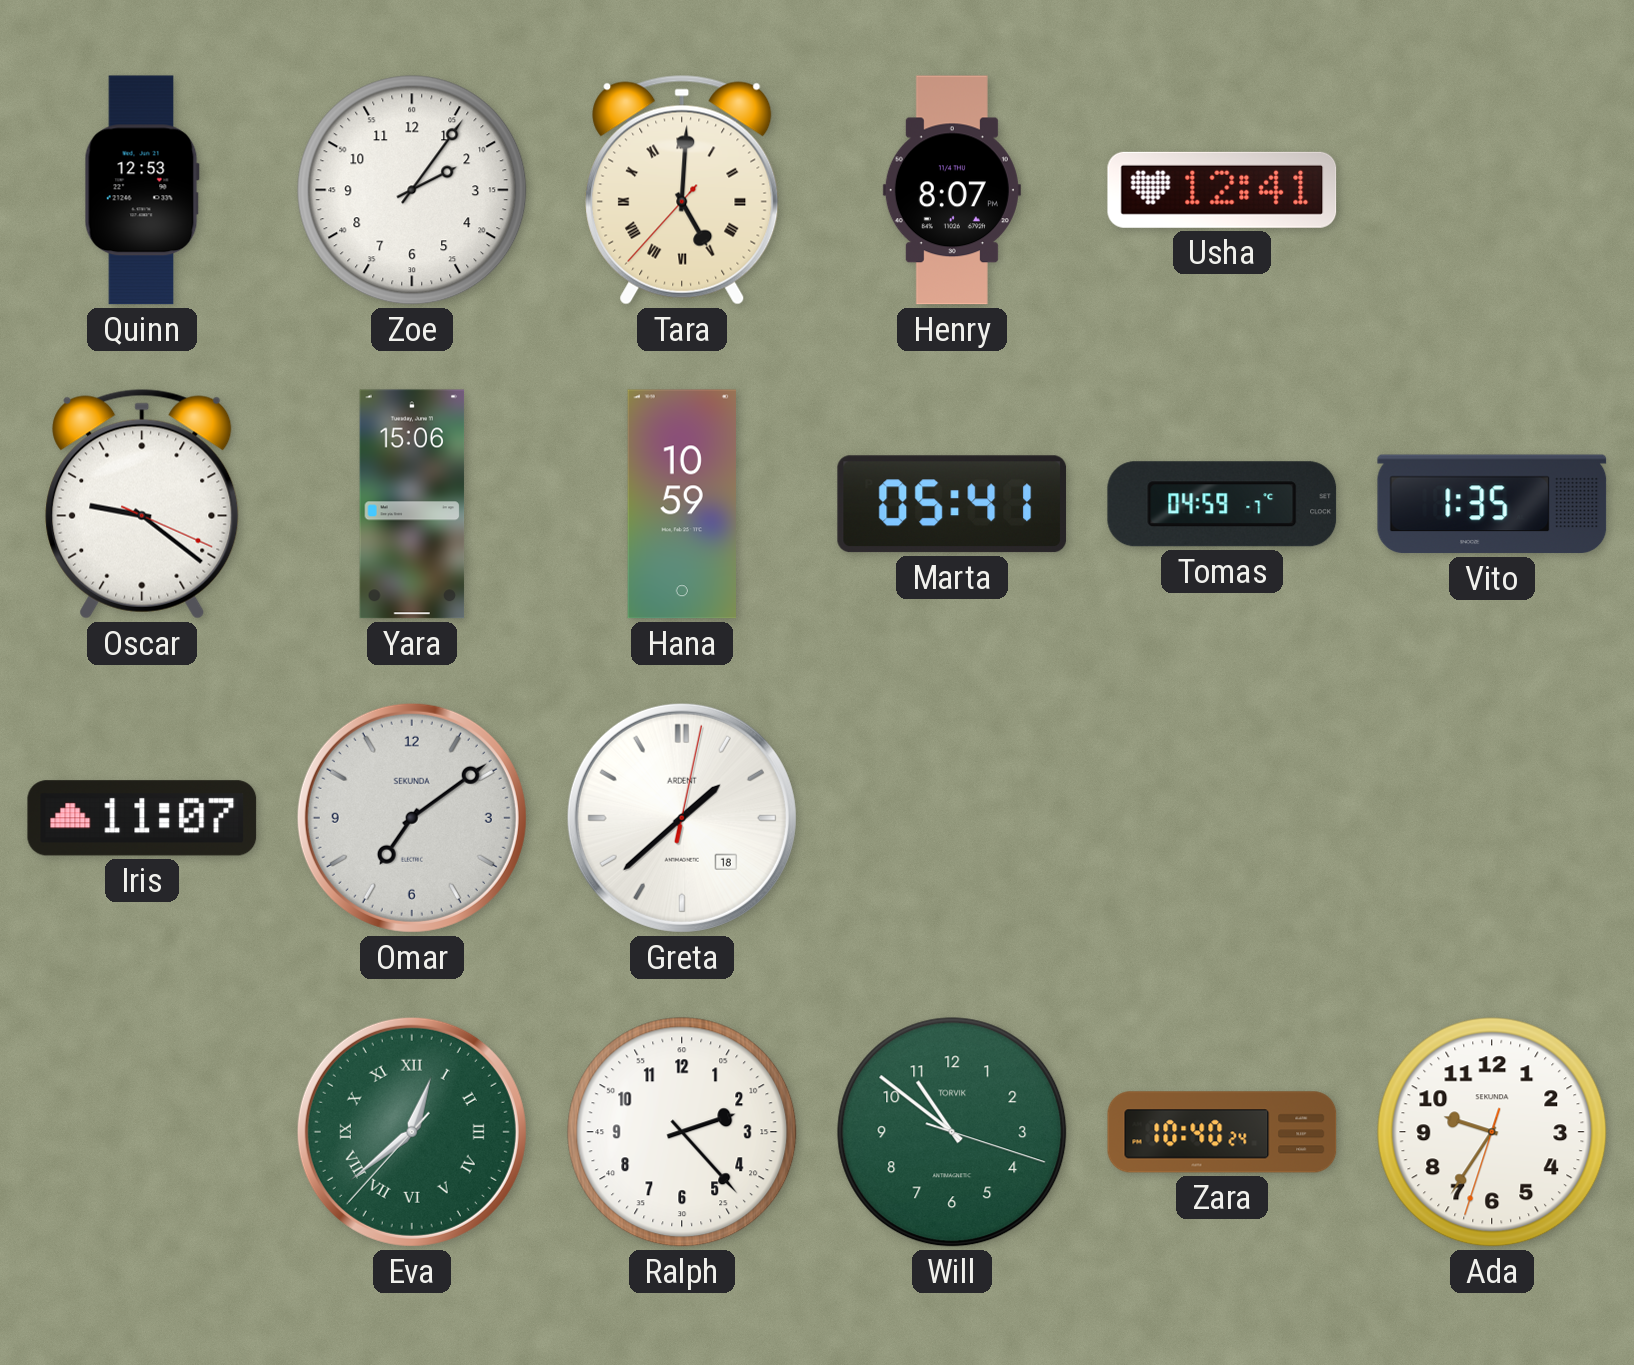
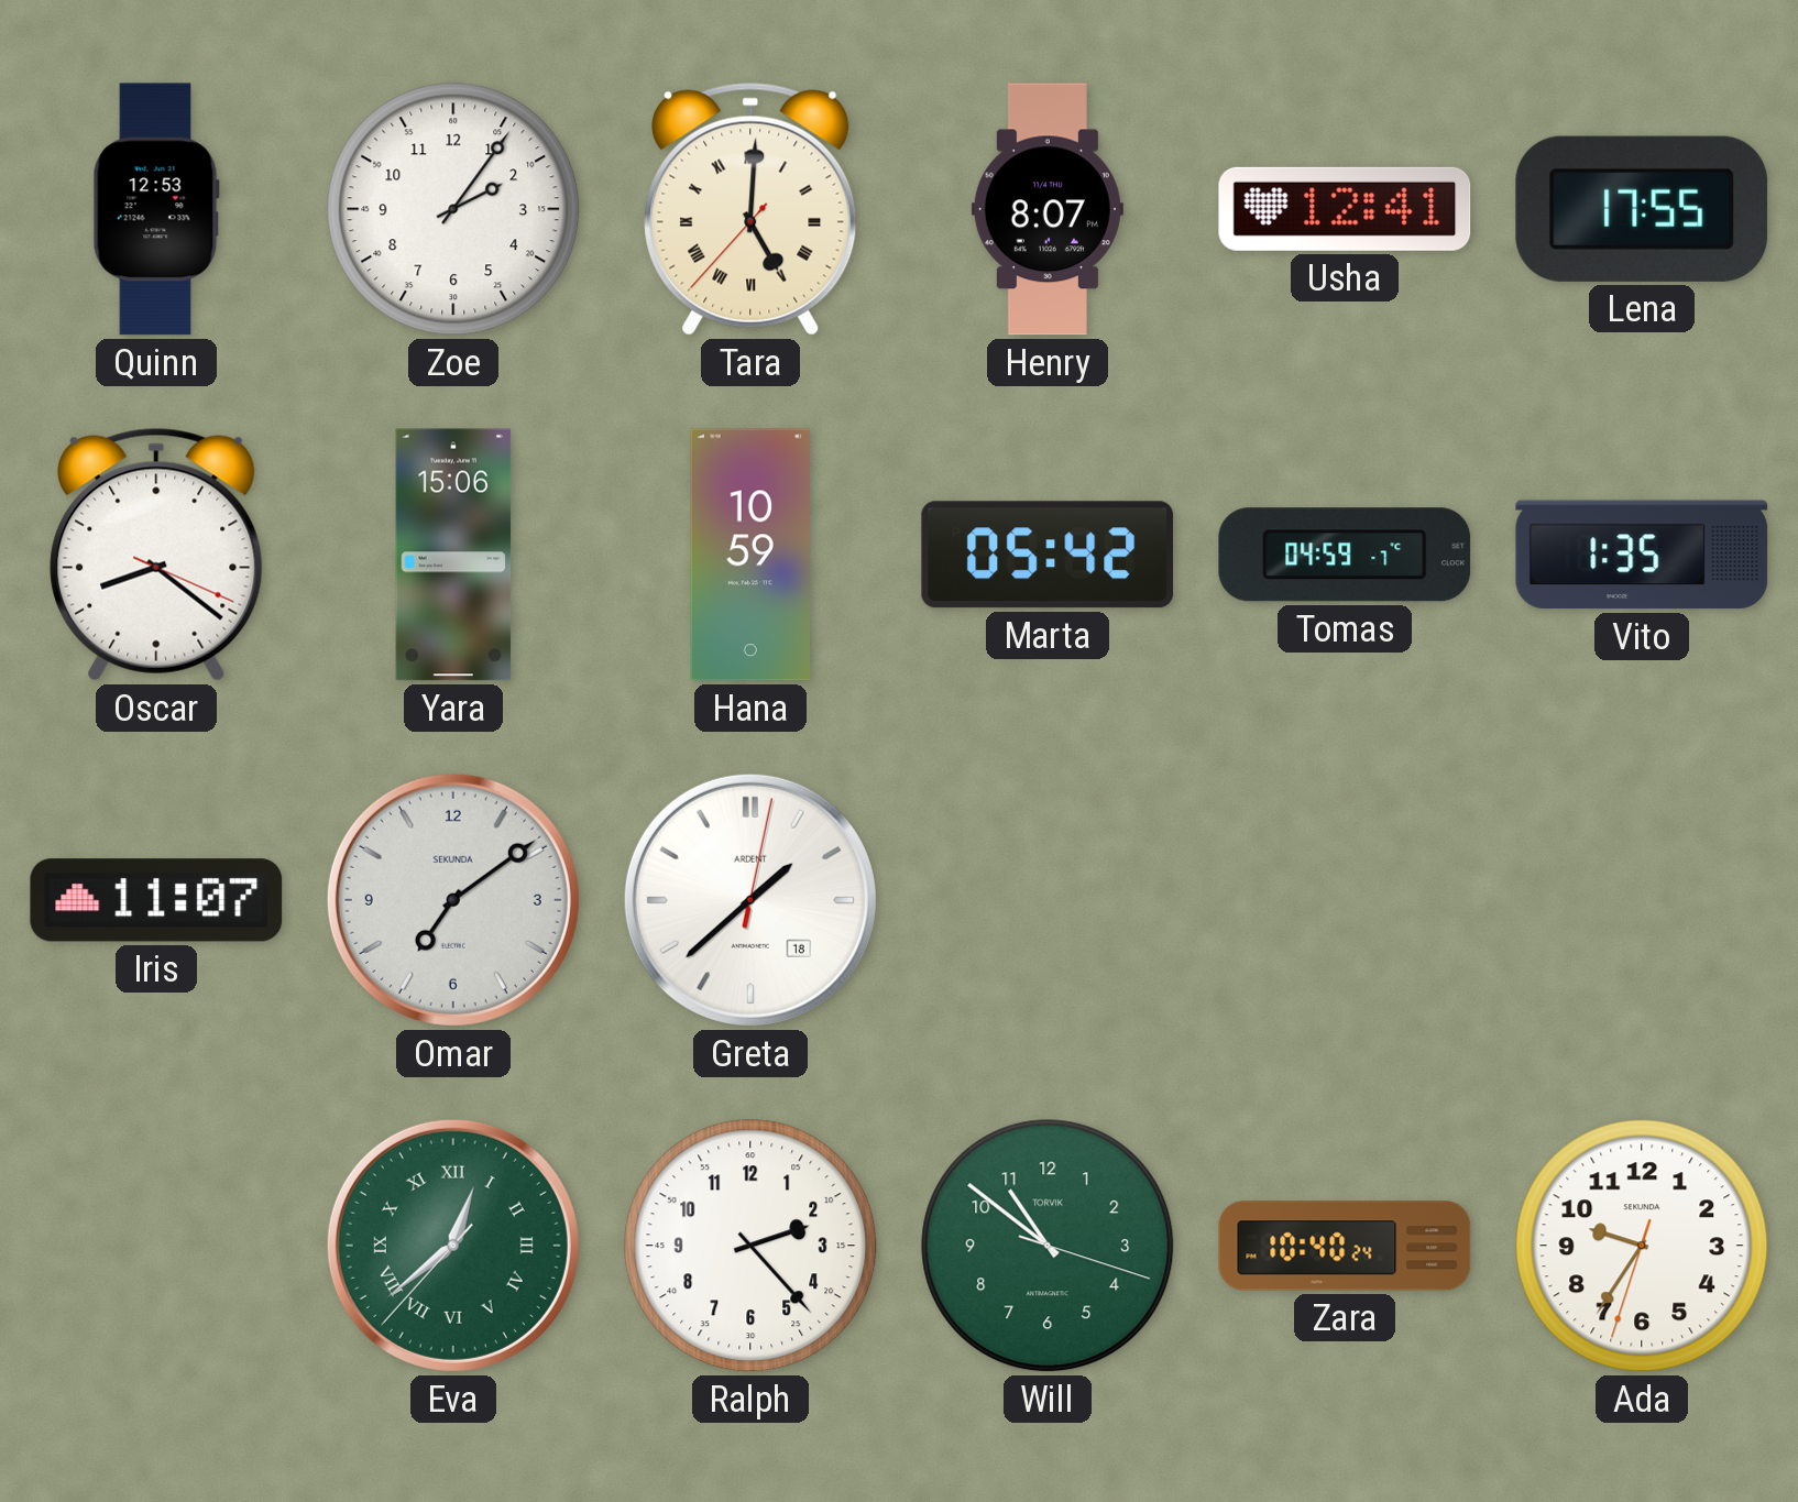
Lena: none -> 17:55 (1642, 209)
Oscar: 9:21 -> 8:21 (156, 555)
Marta: 05:41 -> 05:42 (1048, 555)
